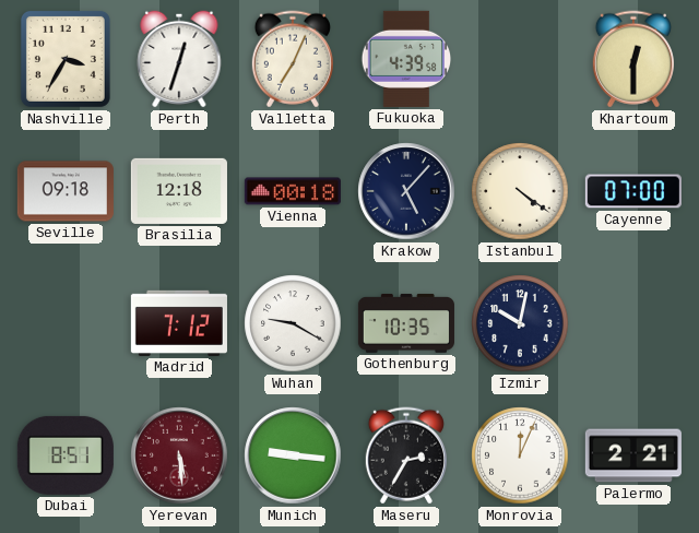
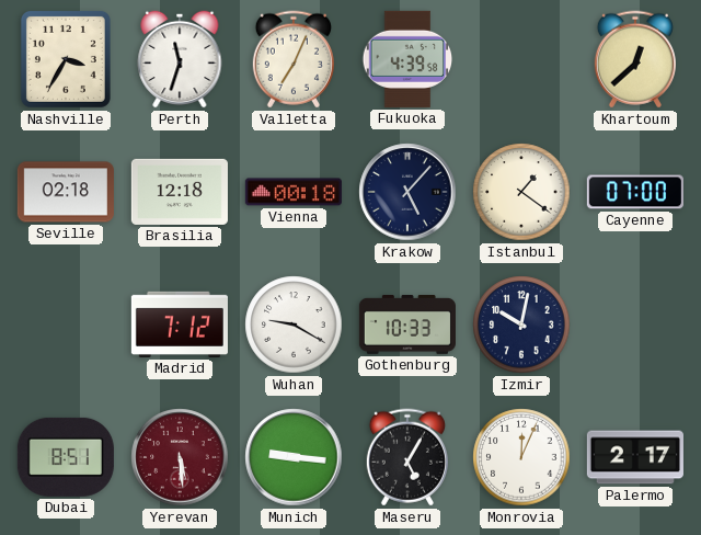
Perth: 12:33 -> 11:33 (180, 59)
Khartoum: 12:30 -> 12:38 (635, 59)
Seville: 09:18 -> 02:18 (66, 192)
Istanbul: 4:21 -> 1:21 (521, 192)
Gothenburg: 10:35 -> 10:33 (407, 325)
Maseru: 2:35 -> 5:05 (407, 457)
Palermo: 2:21 -> 2:17 (635, 457)
